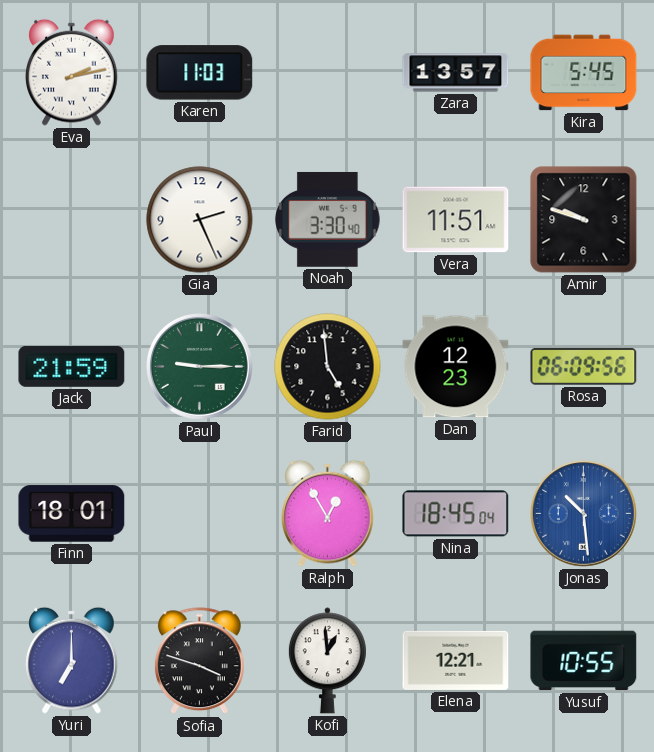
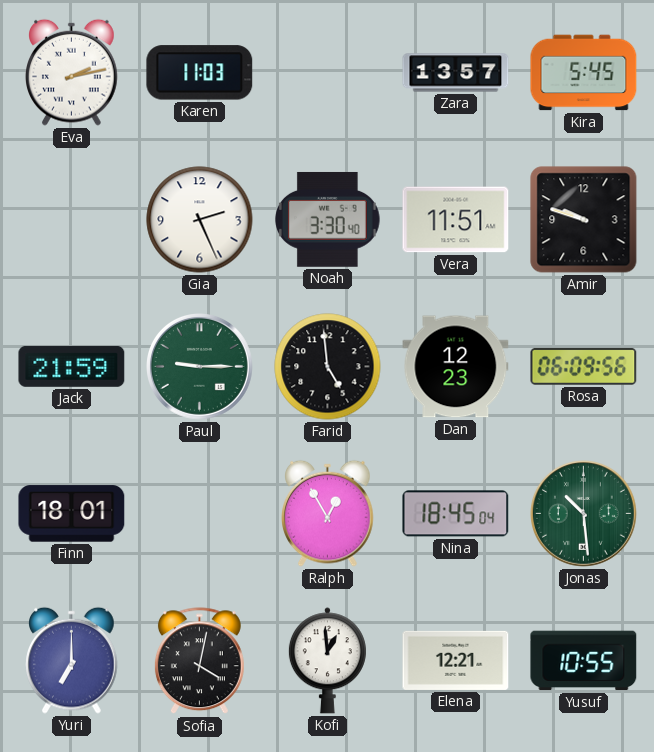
Jonas dial: blue -> green (584, 514)
Sofia: 3:48 -> 4:02 (199, 661)
